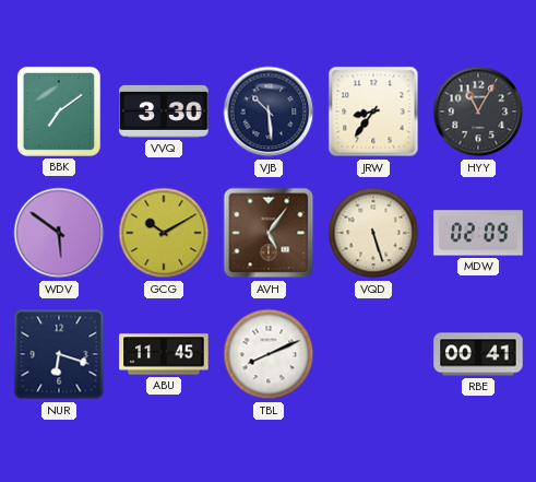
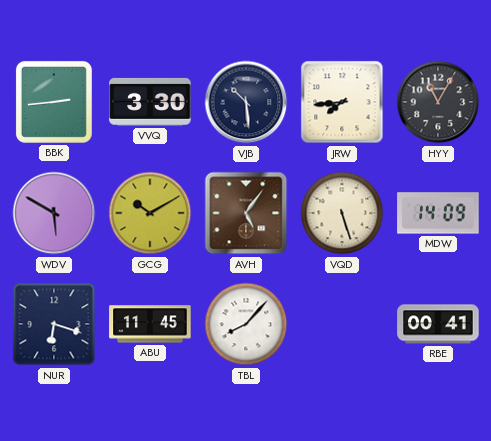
BBK: 7:09 -> 2:44 (54, 102)
JRW: 8:36 -> 7:44 (342, 102)
WDV: 5:51 -> 5:50 (54, 213)
MDW: 02:09 -> 14:09 (438, 213)
TBL: 8:11 -> 8:07 (246, 324)
